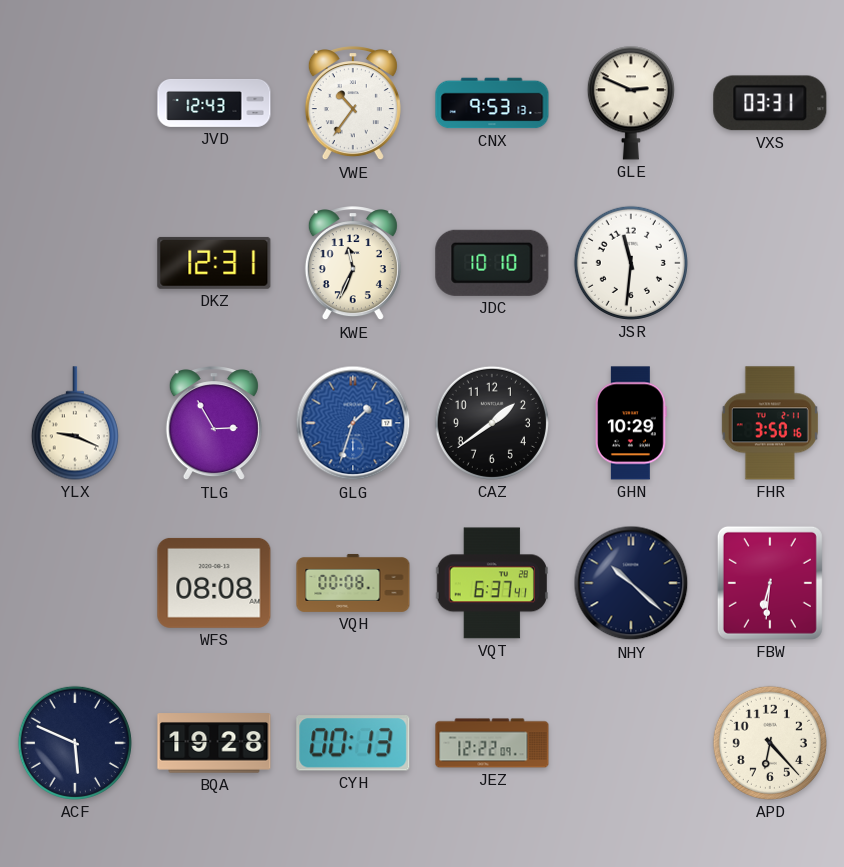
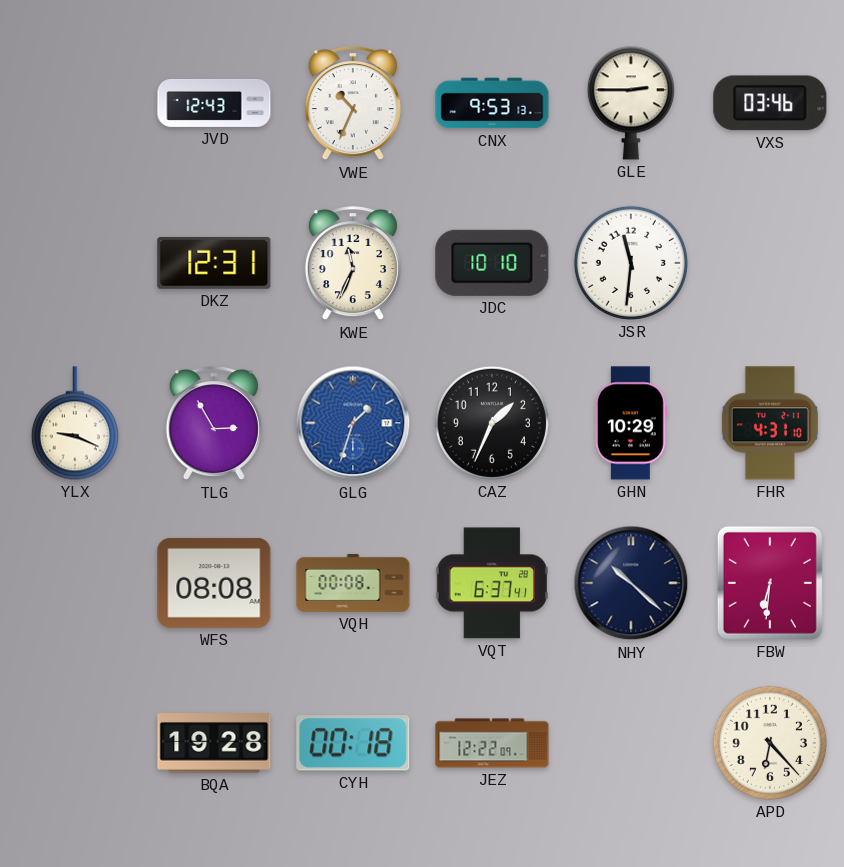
VWE: 10:36 -> 10:34 (353, 104)
GLE: 2:49 -> 2:45 (631, 103)
VXS: 03:31 -> 03:46 (770, 103)
CAZ: 1:39 -> 1:34 (492, 423)
FHR: 3:50 -> 4:31 (770, 423)
ACF: 5:49 -> none (75, 743)
CYH: 00:13 -> 00:18 (353, 743)
